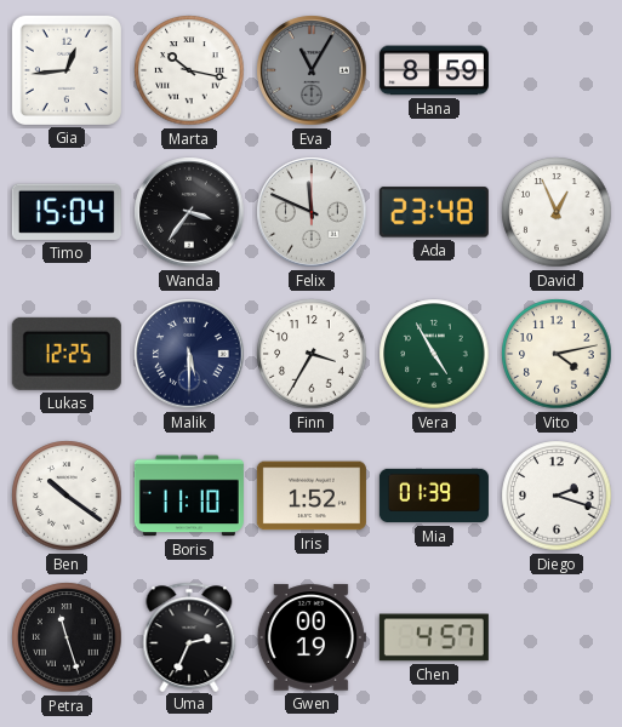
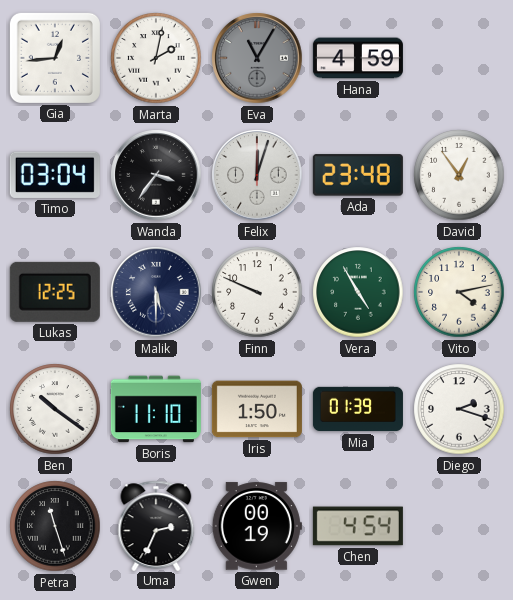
Marta: 10:17 -> 2:02 (156, 58)
Hana: 8:59 -> 4:59 (358, 58)
Timo: 15:04 -> 03:04 (55, 175)
Felix: 11:49 -> 12:03 (257, 175)
David: 12:56 -> 12:54 (459, 175)
Finn: 3:35 -> 9:49 (257, 292)
Iris: 1:52 -> 1:50 (257, 409)
Chen: 4:57 -> 4:54 (358, 526)
